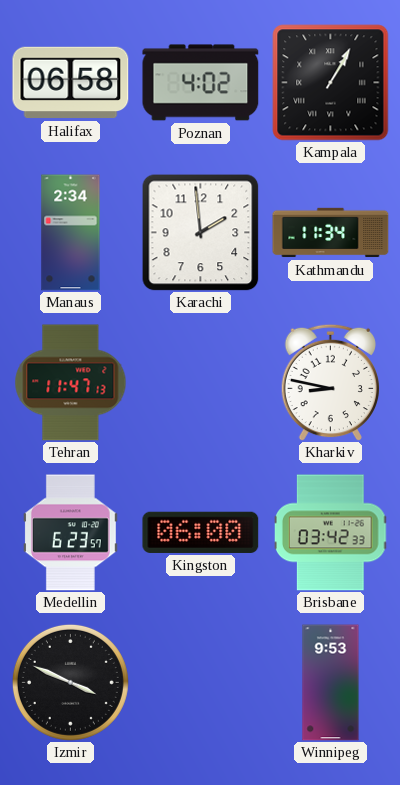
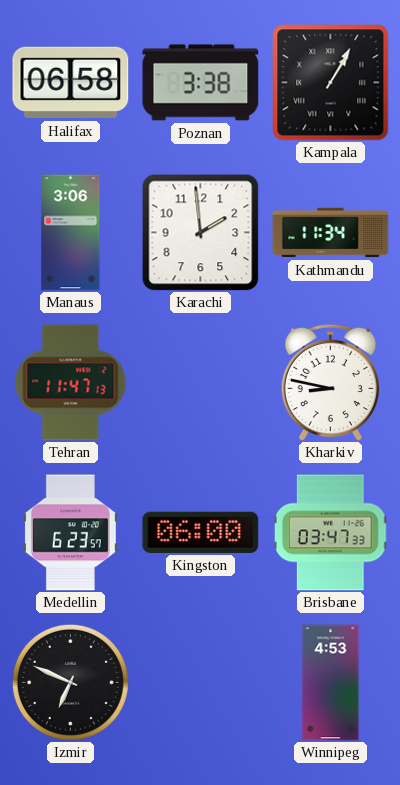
Poznan: 4:02 -> 3:38 (201, 83)
Manaus: 2:34 -> 3:06 (71, 233)
Brisbane: 03:42 -> 03:47 (331, 533)
Izmir: 3:49 -> 6:49 (70, 682)
Winnipeg: 9:53 -> 4:53 (331, 683)
